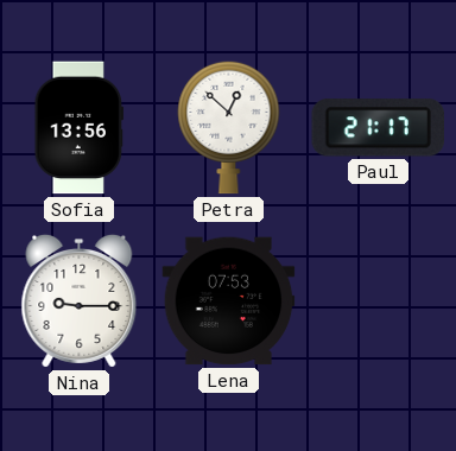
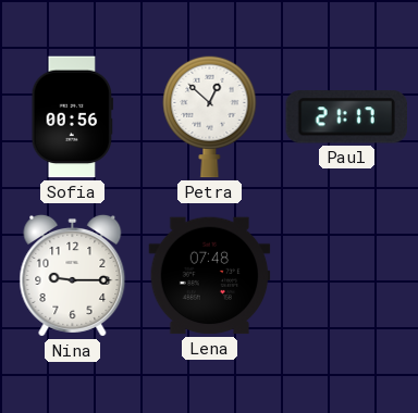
Sofia: 13:56 -> 00:56 (73, 117)
Lena: 07:53 -> 07:48 (210, 276)
